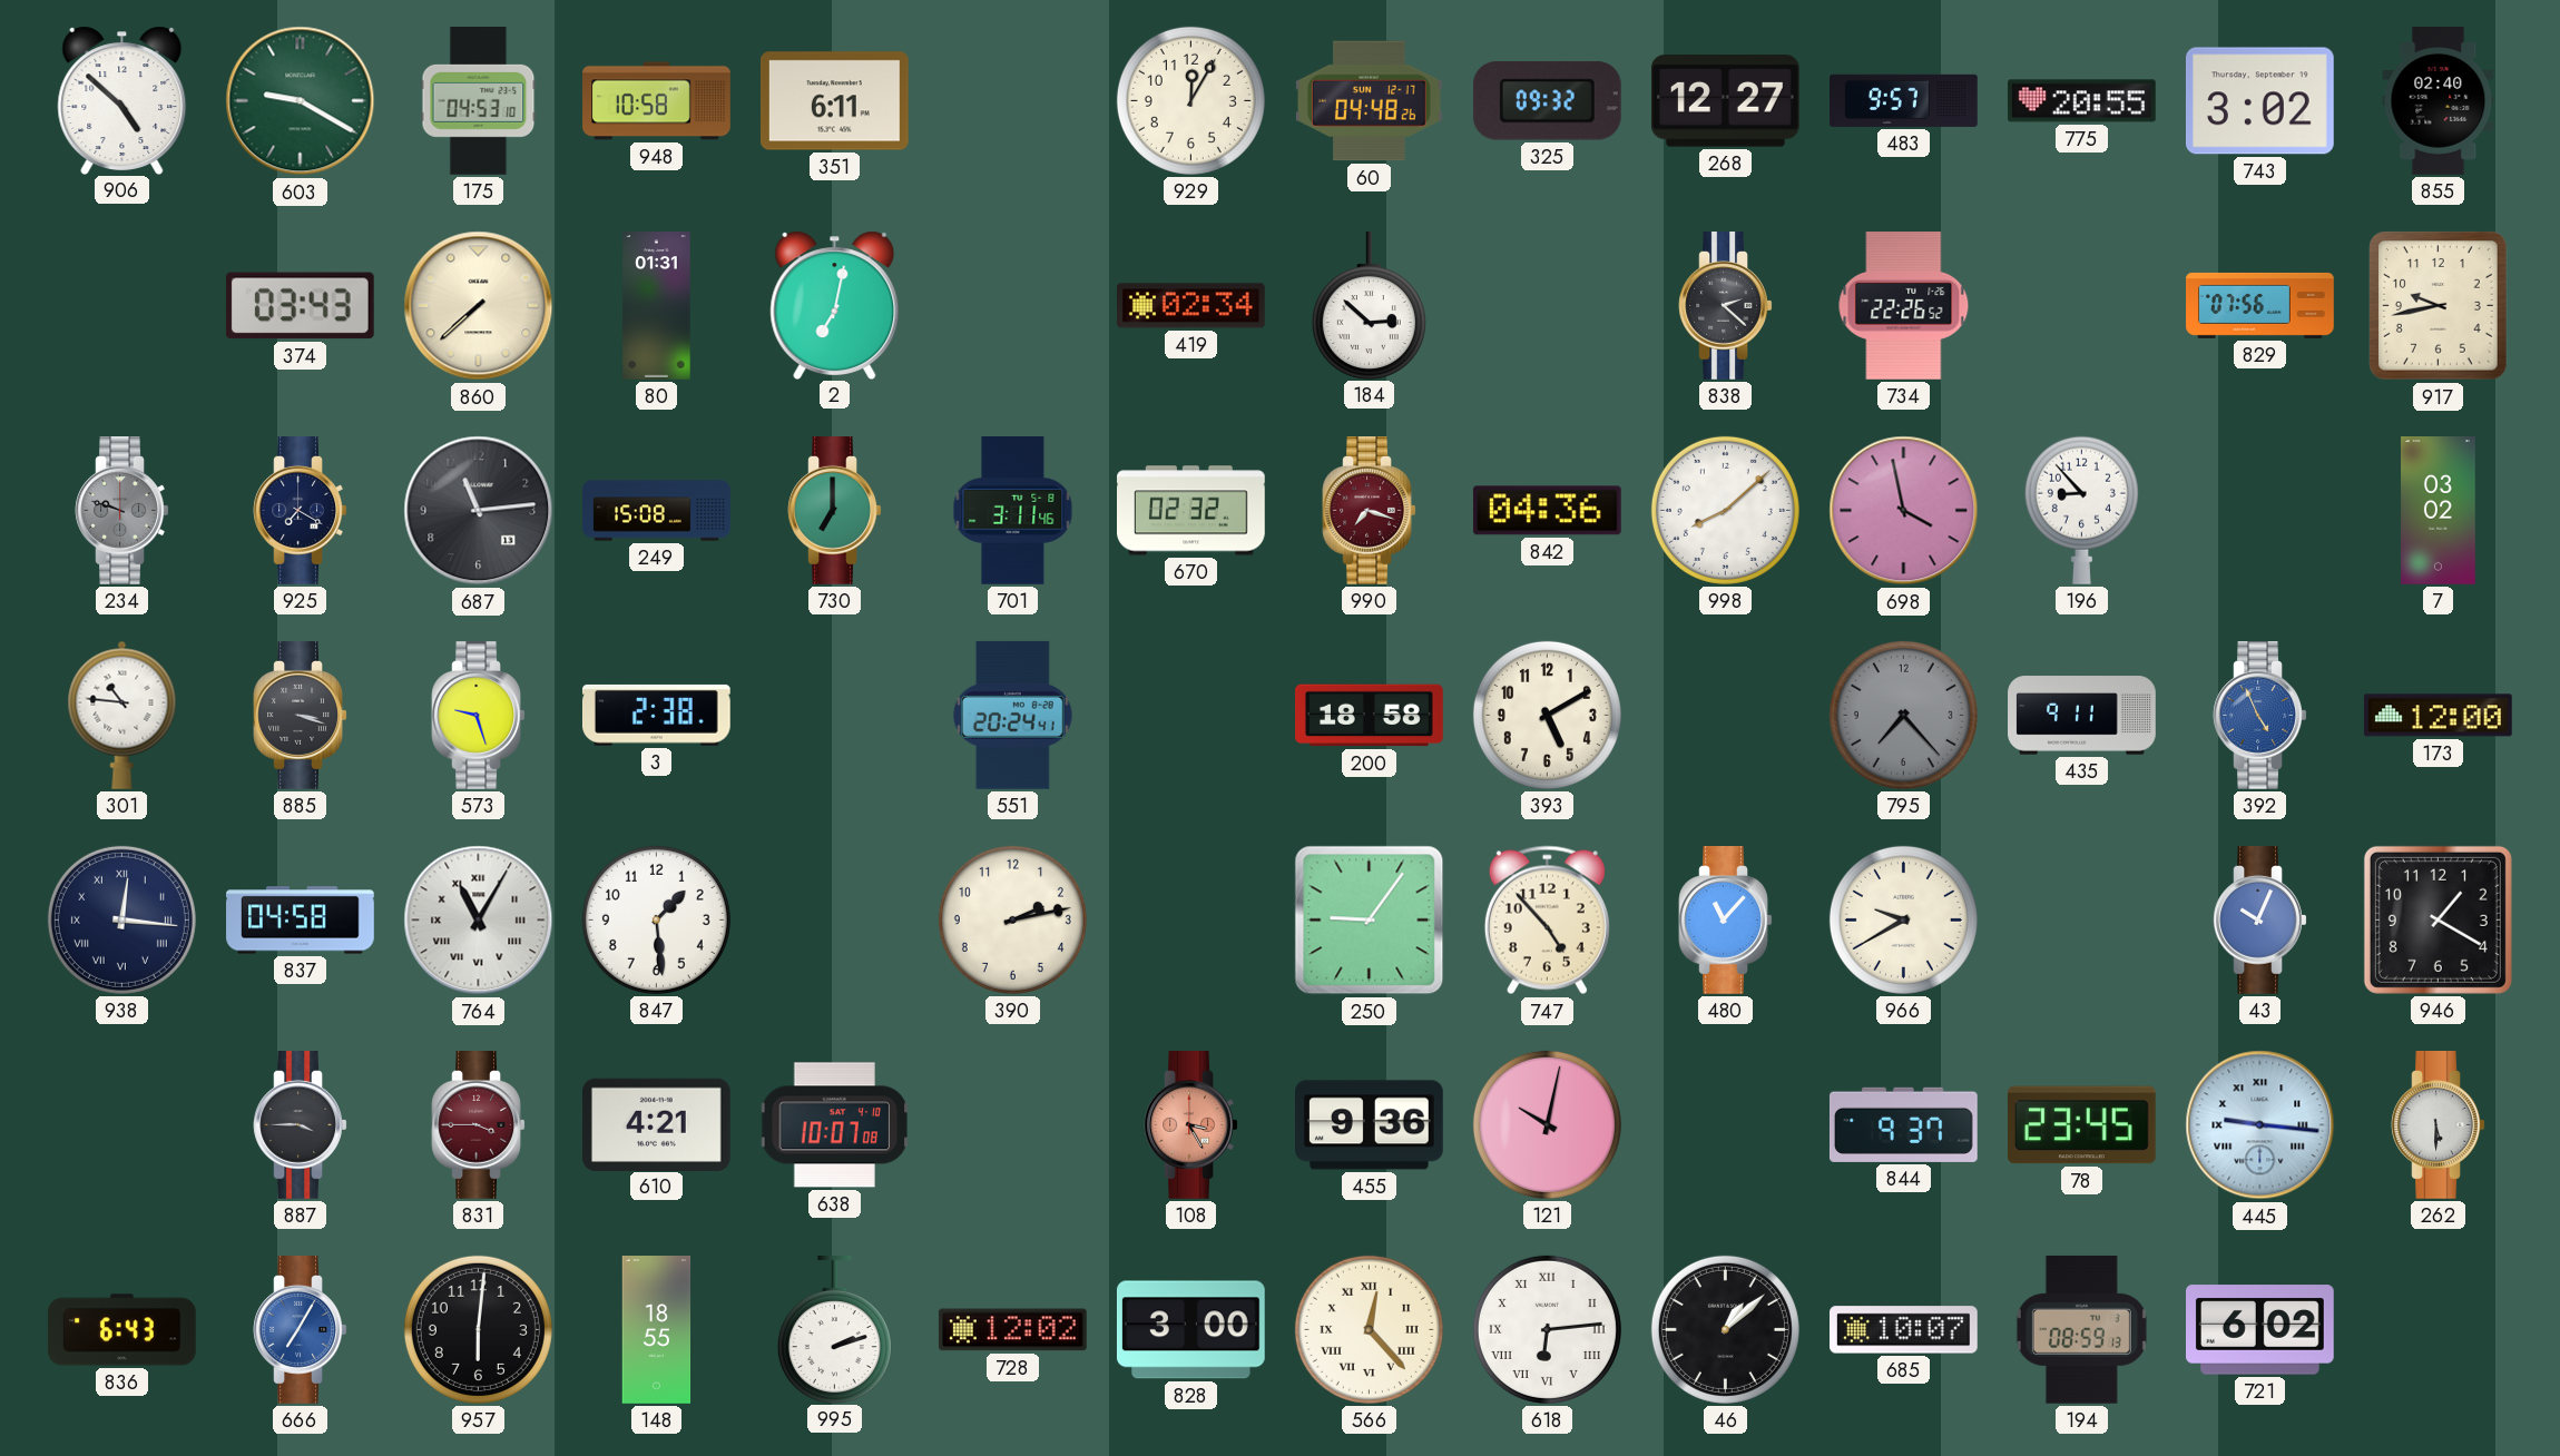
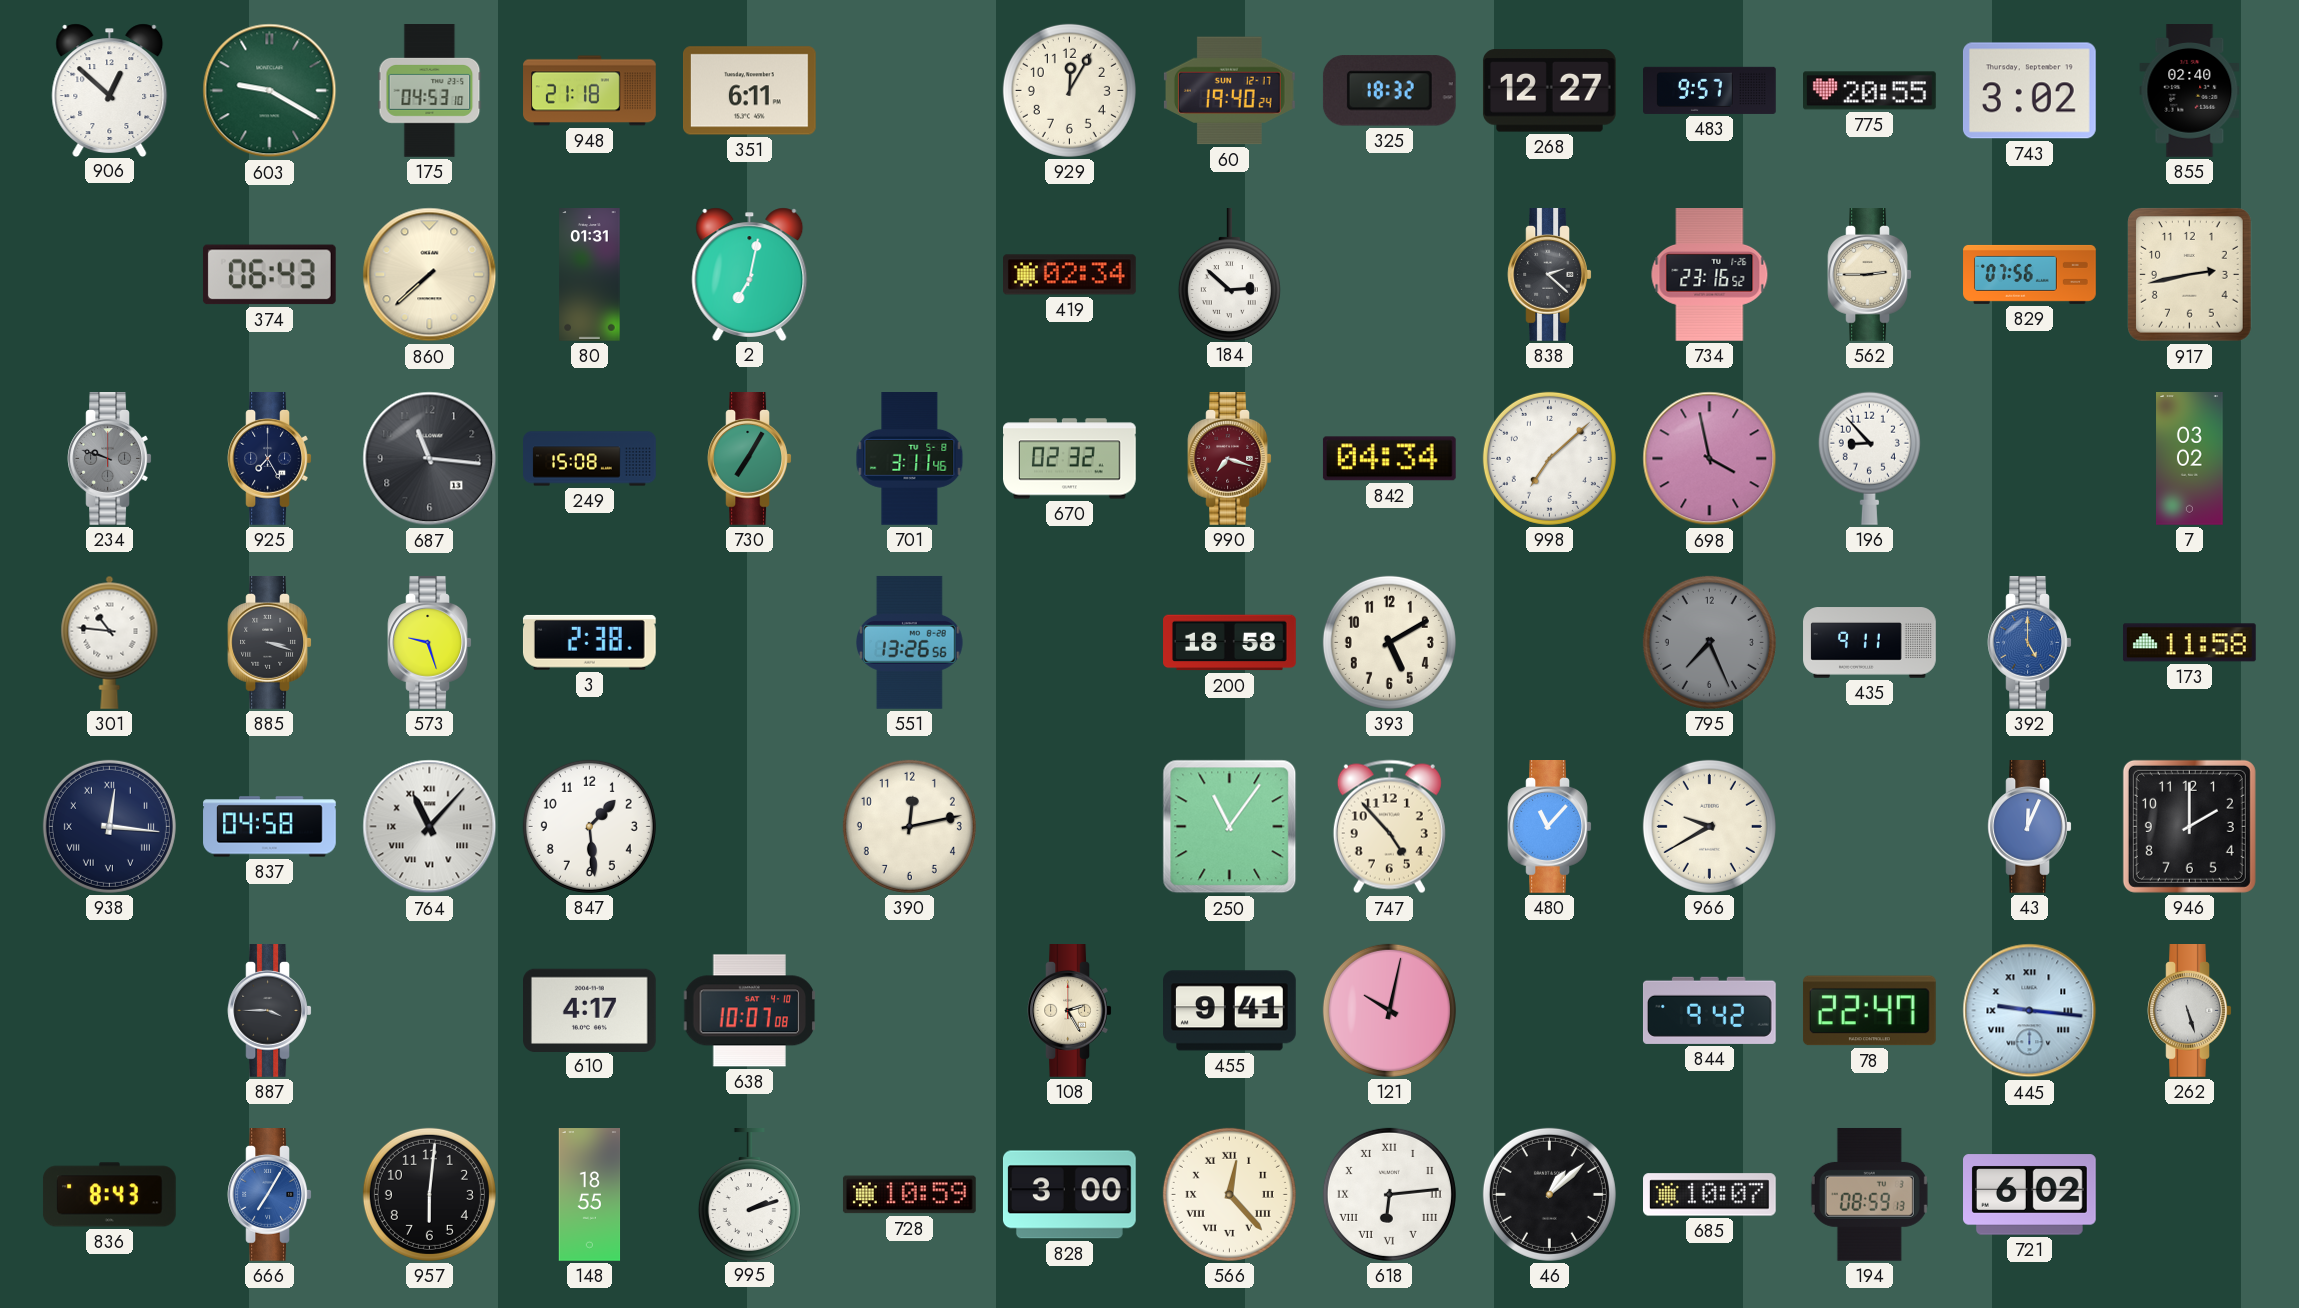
906: 4:52 -> 12:52 (110, 90)
948: 10:58 -> 21:18 (590, 91)
60: 04:48 -> 19:40 (1229, 91)
325: 09:32 -> 18:32 (1389, 91)
374: 03:43 -> 06:43 (269, 275)
734: 22:26 -> 23:16 (1710, 275)
562: none -> 2:45 (1870, 275)
917: 9:43 -> 2:43 (2190, 275)
925: 7:20 -> 7:25 (270, 459)
687: 11:14 -> 11:16 (430, 459)
730: 7:00 -> 7:05 (750, 459)
842: 04:36 -> 04:34 (1389, 459)
998: 8:08 -> 7:08 (1549, 458)
551: 20:24 -> 13:26 (910, 642)
795: 7:23 -> 7:26 (1709, 642)
392: 4:56 -> 5:00 (2030, 643)
173: 12:00 -> 11:58 (2189, 643)
764: 11:05 -> 11:07 (430, 827)
390: 2:13 -> 12:13 (909, 826)
250: 9:06 -> 11:06 (1230, 827)
43: 10:04 -> 12:04 (2030, 827)
946: 1:20 -> 2:00 (2189, 826)
831: 3:45 -> none (479, 1125)
610: 4:21 -> 4:17 (590, 1010)
108: 3:25 -> 2:25 (1070, 1011)
108 dial: salmon -> cream (1070, 1011)
455: 9:36 -> 9:41 (1230, 1011)
844: 9:37 -> 9:42 (1709, 1010)
78: 23:45 -> 22:47 (1869, 1011)
262: 5:30 -> 5:27 (2190, 1011)
836: 6:43 -> 8:43 (109, 1195)
728: 12:02 -> 10:59 (909, 1195)
